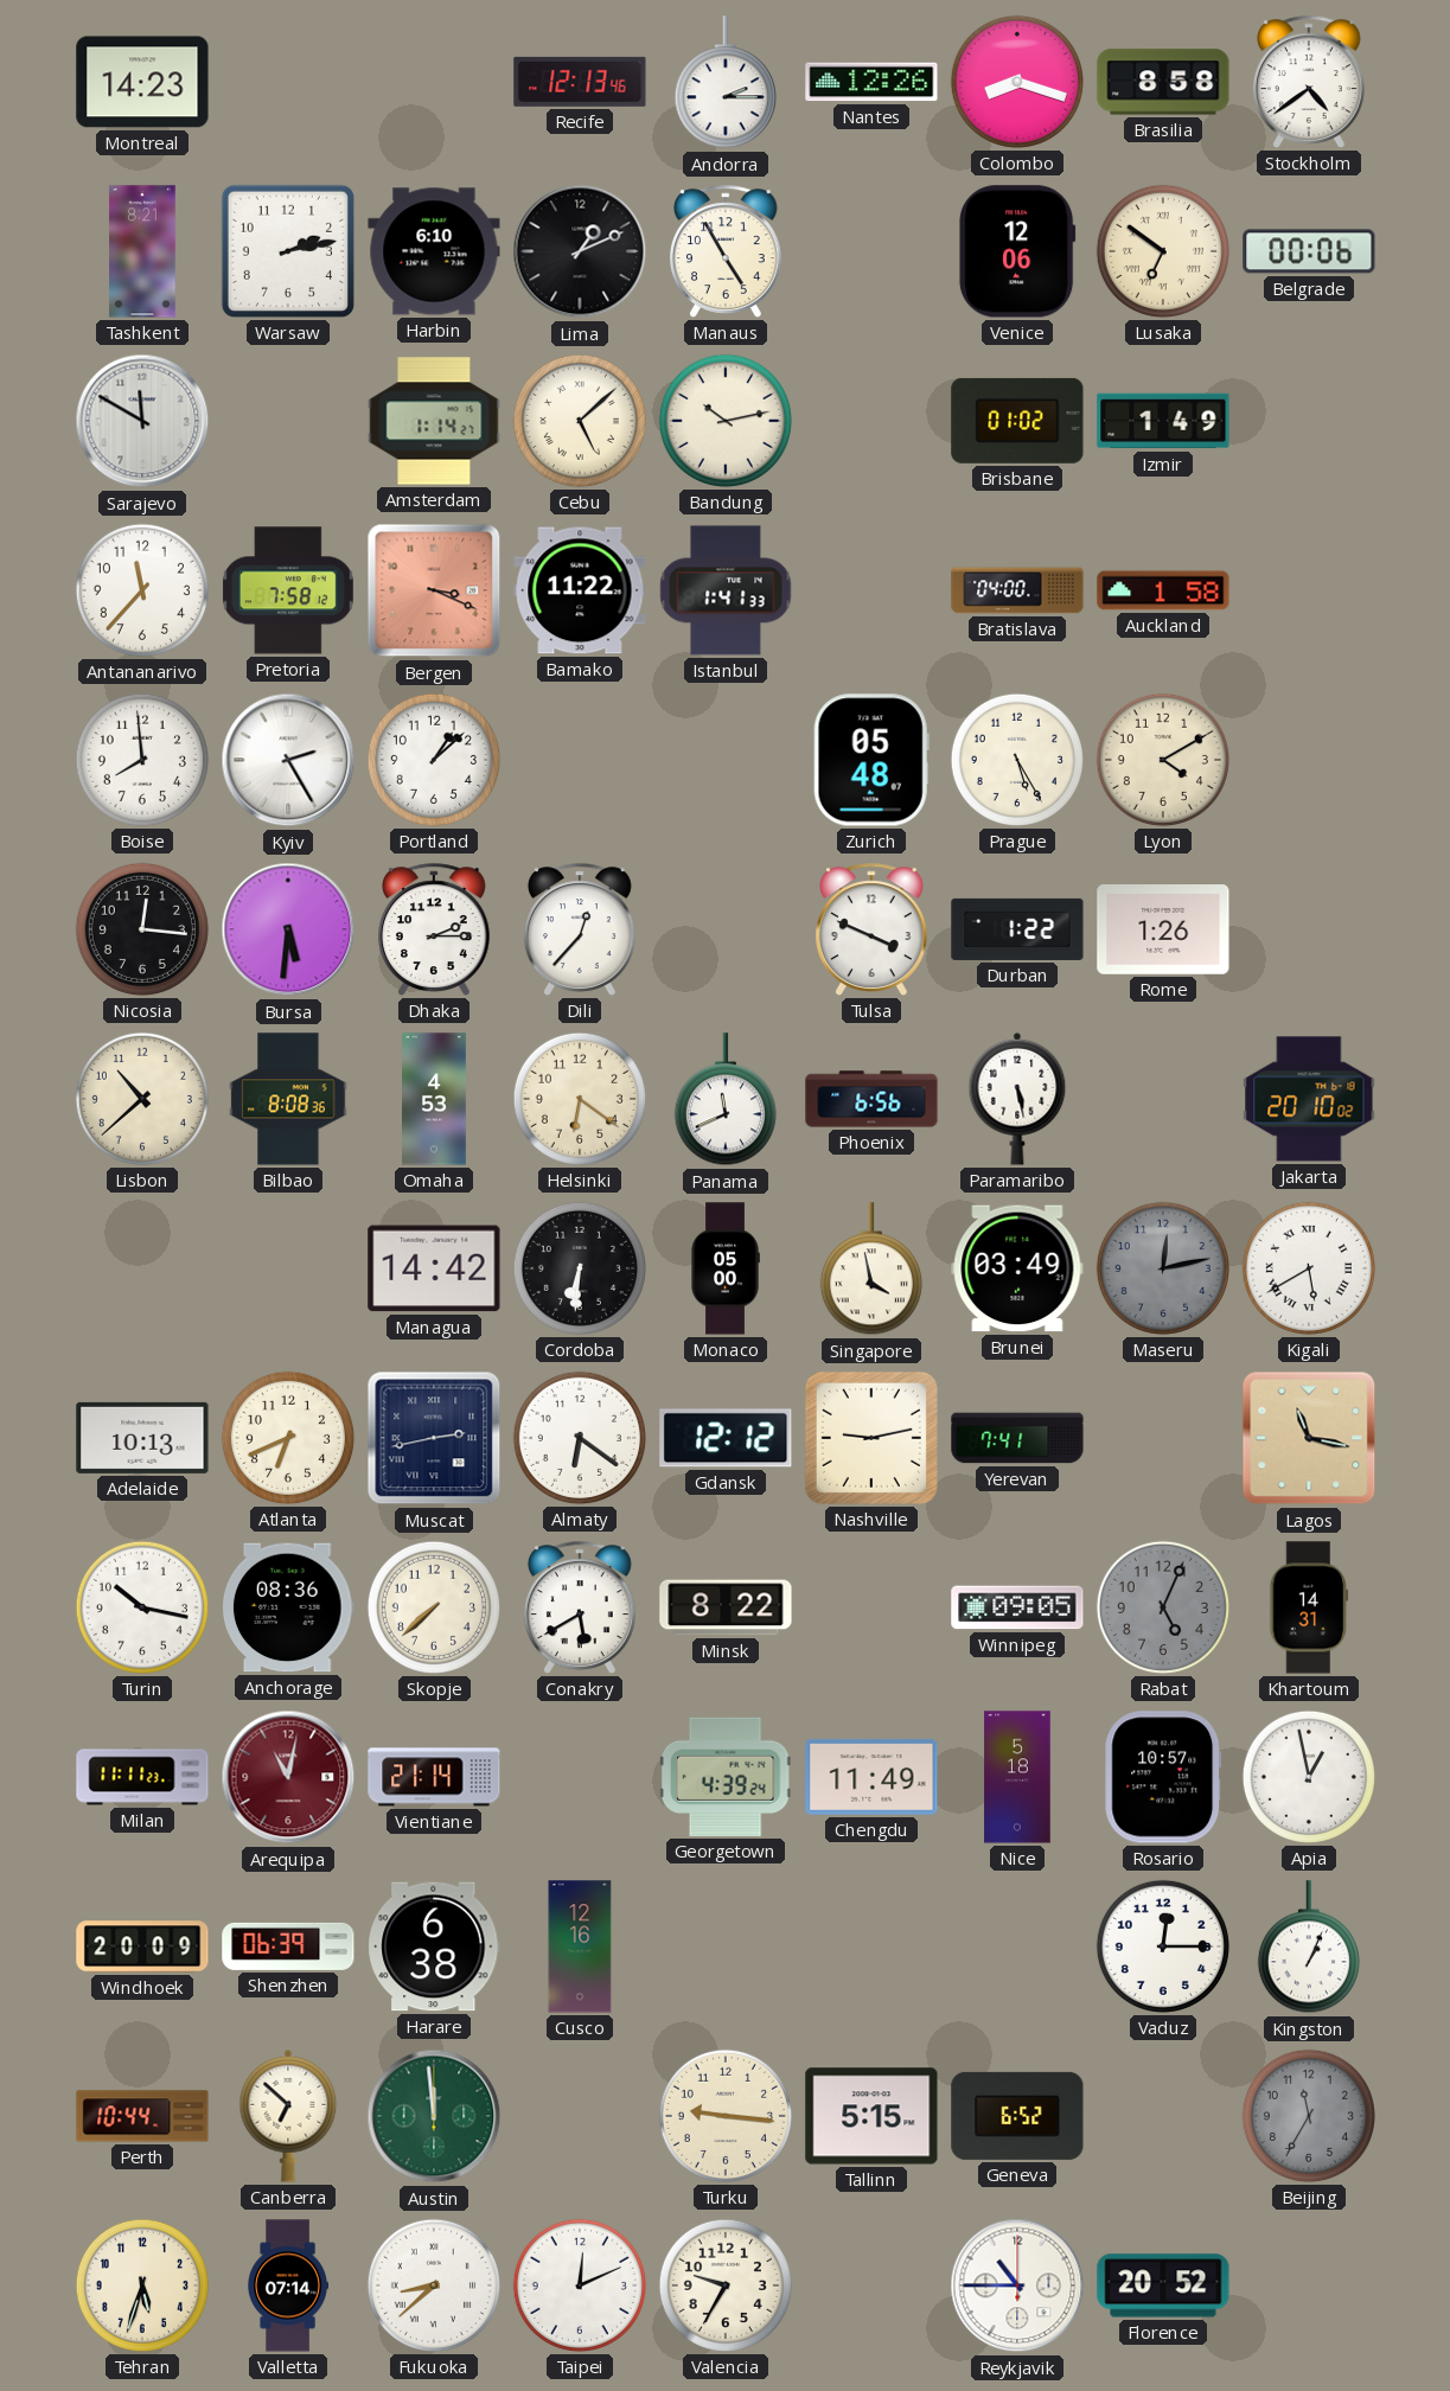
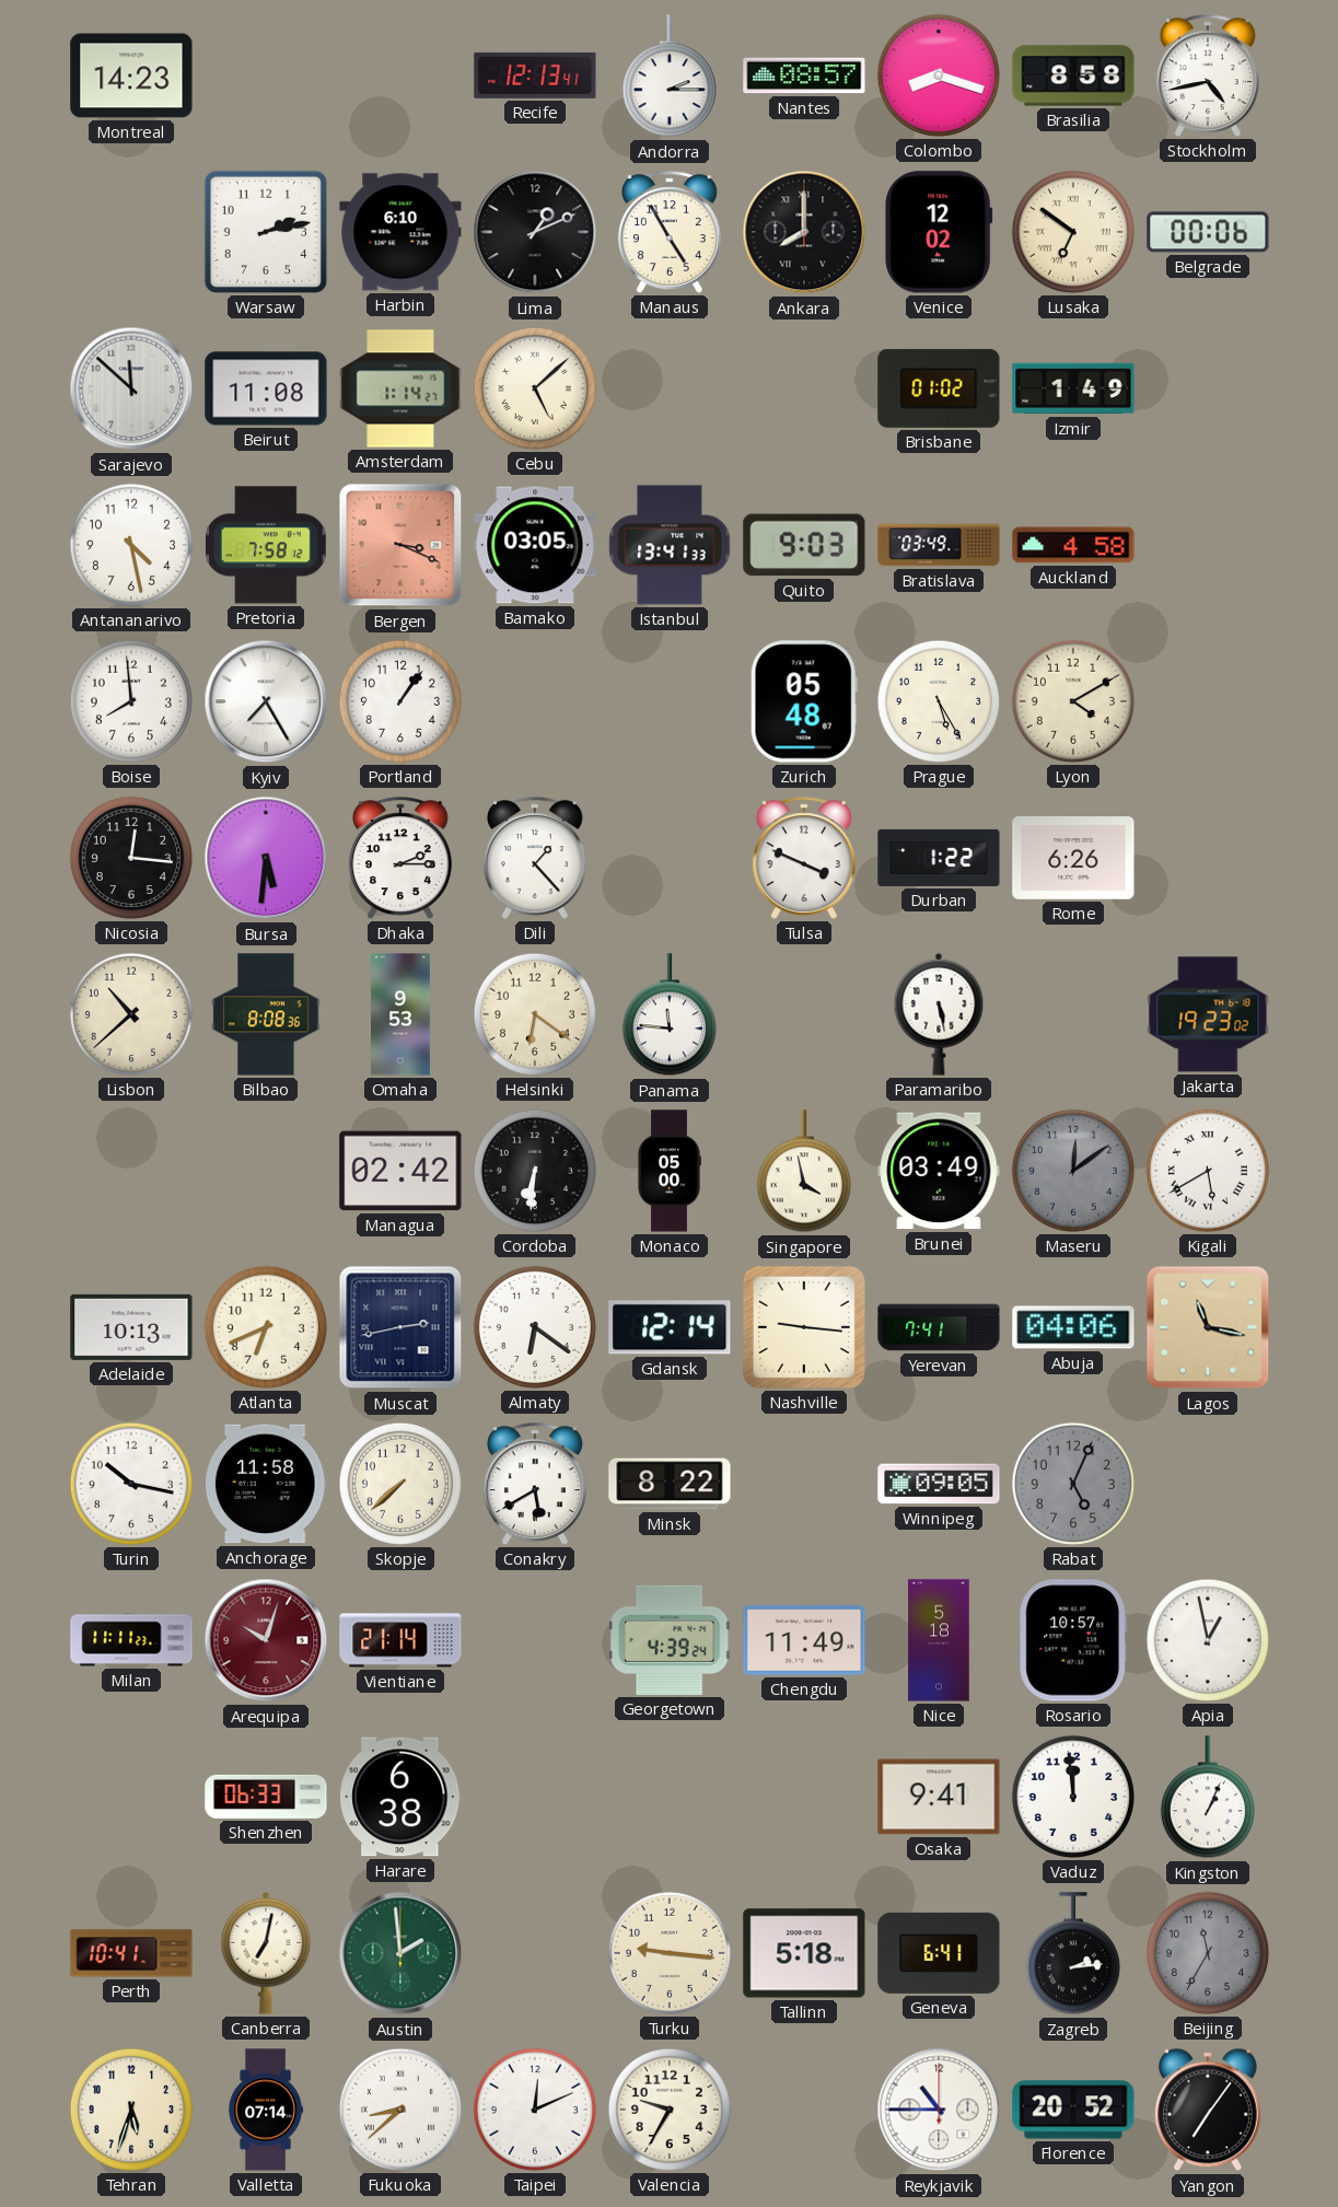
Recife: 12:13:46 -> 12:13:41 (535, 75)
Nantes: 12:26 -> 08:57 (804, 75)
Stockholm: 4:39 -> 4:43 (1208, 75)
Tashkent: 8:21 -> none (142, 251)
Ankara: none -> 8:00 (804, 232)
Venice: 12:06 -> 12:02 (939, 232)
Sarajevo: 11:50 -> 11:52 (131, 388)
Beirut: none -> 11:08 (266, 388)
Bandung: 10:13 -> none (726, 421)
Antananarivo: 11:37 -> 4:28 (131, 545)
Bamako: 11:22 -> 03:05 (535, 545)
Istanbul: 1:41 -> 13:41 (670, 545)
Quito: none -> 9:03 (804, 545)
Bratislava: 04:00 -> 03:49 (939, 545)
Auckland: 1:58 -> 4:58 (1073, 545)
Kyiv: 2:25 -> 7:25 (266, 701)
Portland: 1:08 -> 1:06 (400, 701)
Dili: 12:37 -> 1:23 (535, 858)
Rome: 1:26 -> 6:26 (1073, 859)
Omaha: 4:53 -> 9:53 (402, 1014)
Panama: 11:41 -> 11:46 (670, 1015)
Phoenix: 6:56 -> none (871, 1099)
Jakarta: 20:10 -> 19:23 (1208, 1014)
Managua: 14:42 -> 02:42 (400, 1171)
Maseru: 12:13 -> 12:09 (1073, 1171)
Gdansk: 12:12 -> 12:14 (670, 1327)
Nashville: 9:13 -> 9:16 (804, 1327)
Abuja: none -> 04:06 (1073, 1327)
Anchorage: 08:36 -> 11:58 (267, 1484)
Khartoum: 14:31 -> none (1309, 1607)
Arequipa: 11:02 -> 10:03 (266, 1640)
Windhoek: 20:09 -> none (142, 1946)
Shenzhen: 06:39 -> 06:33 (266, 1797)
Cusco: 12:16 -> none (580, 1946)
Osaka: none -> 9:41 (939, 1797)
Vaduz: 12:15 -> 11:59 (1073, 1797)
Perth: 10:44 -> 10:41 (131, 1953)
Canberra: 6:52 -> 7:02 (266, 1953)
Austin: 11:59 -> 1:59 (400, 1953)
Tallinn: 5:15 -> 5:18 (804, 1953)
Geneva: 6:52 -> 6:41 (939, 1953)
Zagreb: none -> 2:14 (1073, 1954)
Yangon: none -> 7:06 (1208, 2110)
